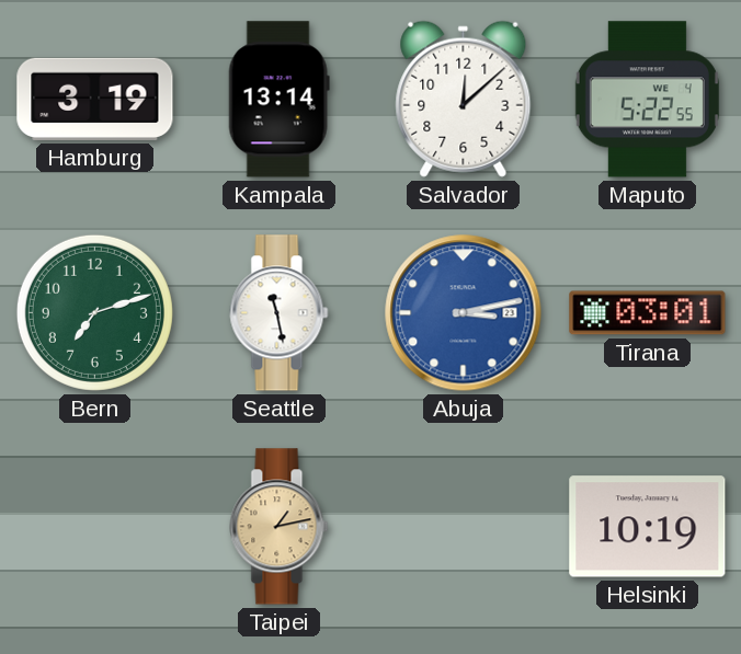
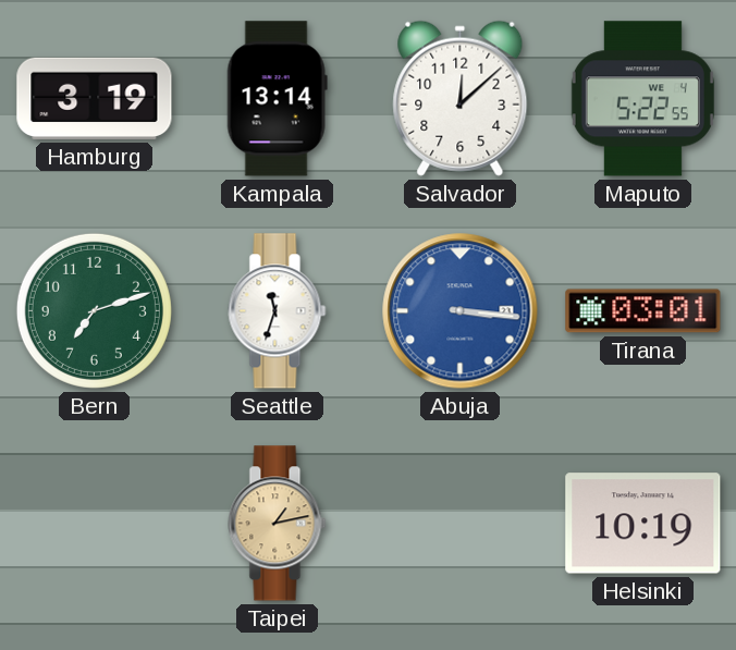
Seattle: 11:28 -> 11:33 (278, 311)
Abuja: 3:13 -> 3:16 (461, 311)
